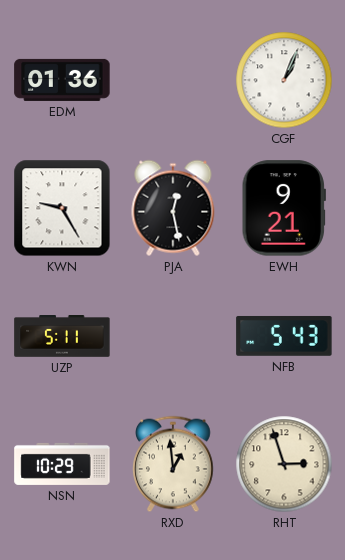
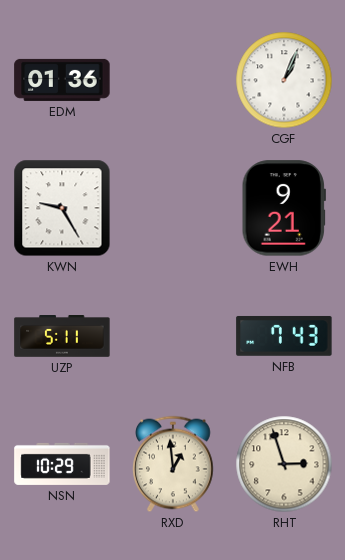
PJA: 12:28 -> none (173, 208)
NFB: 5:43 -> 7:43 (284, 336)
